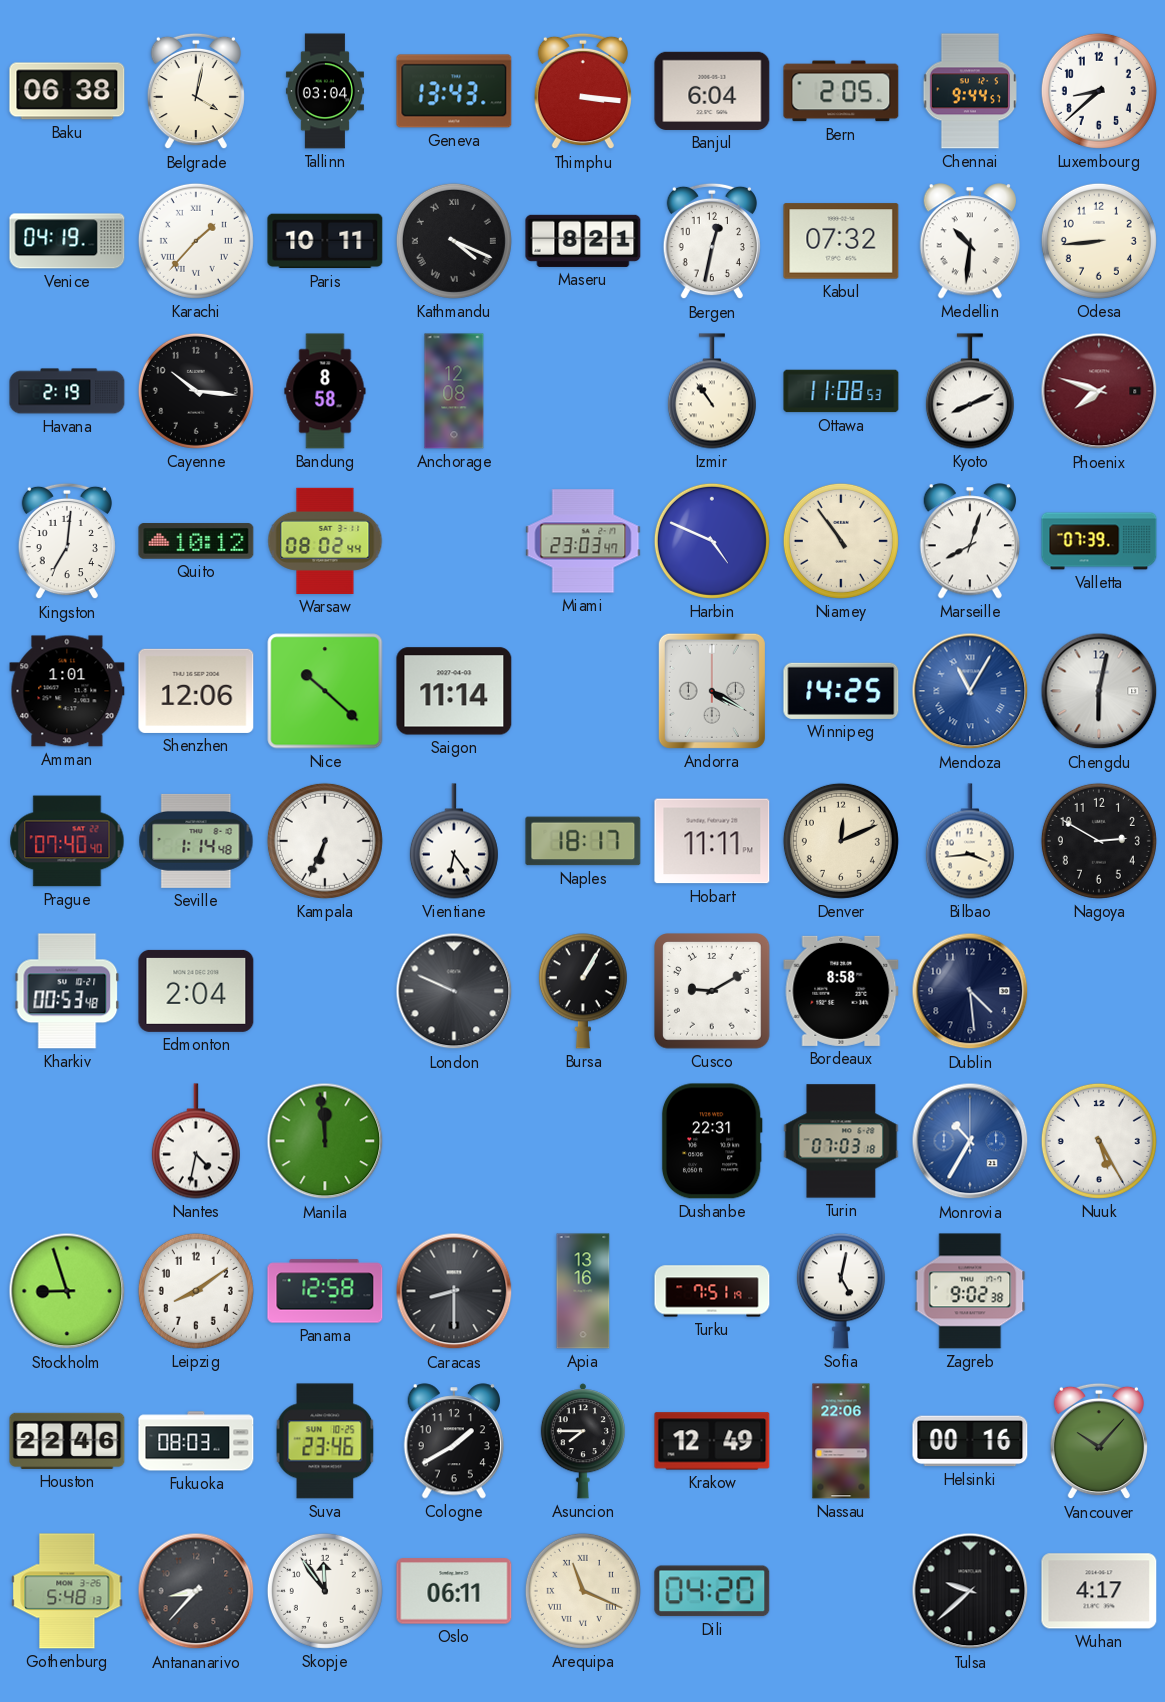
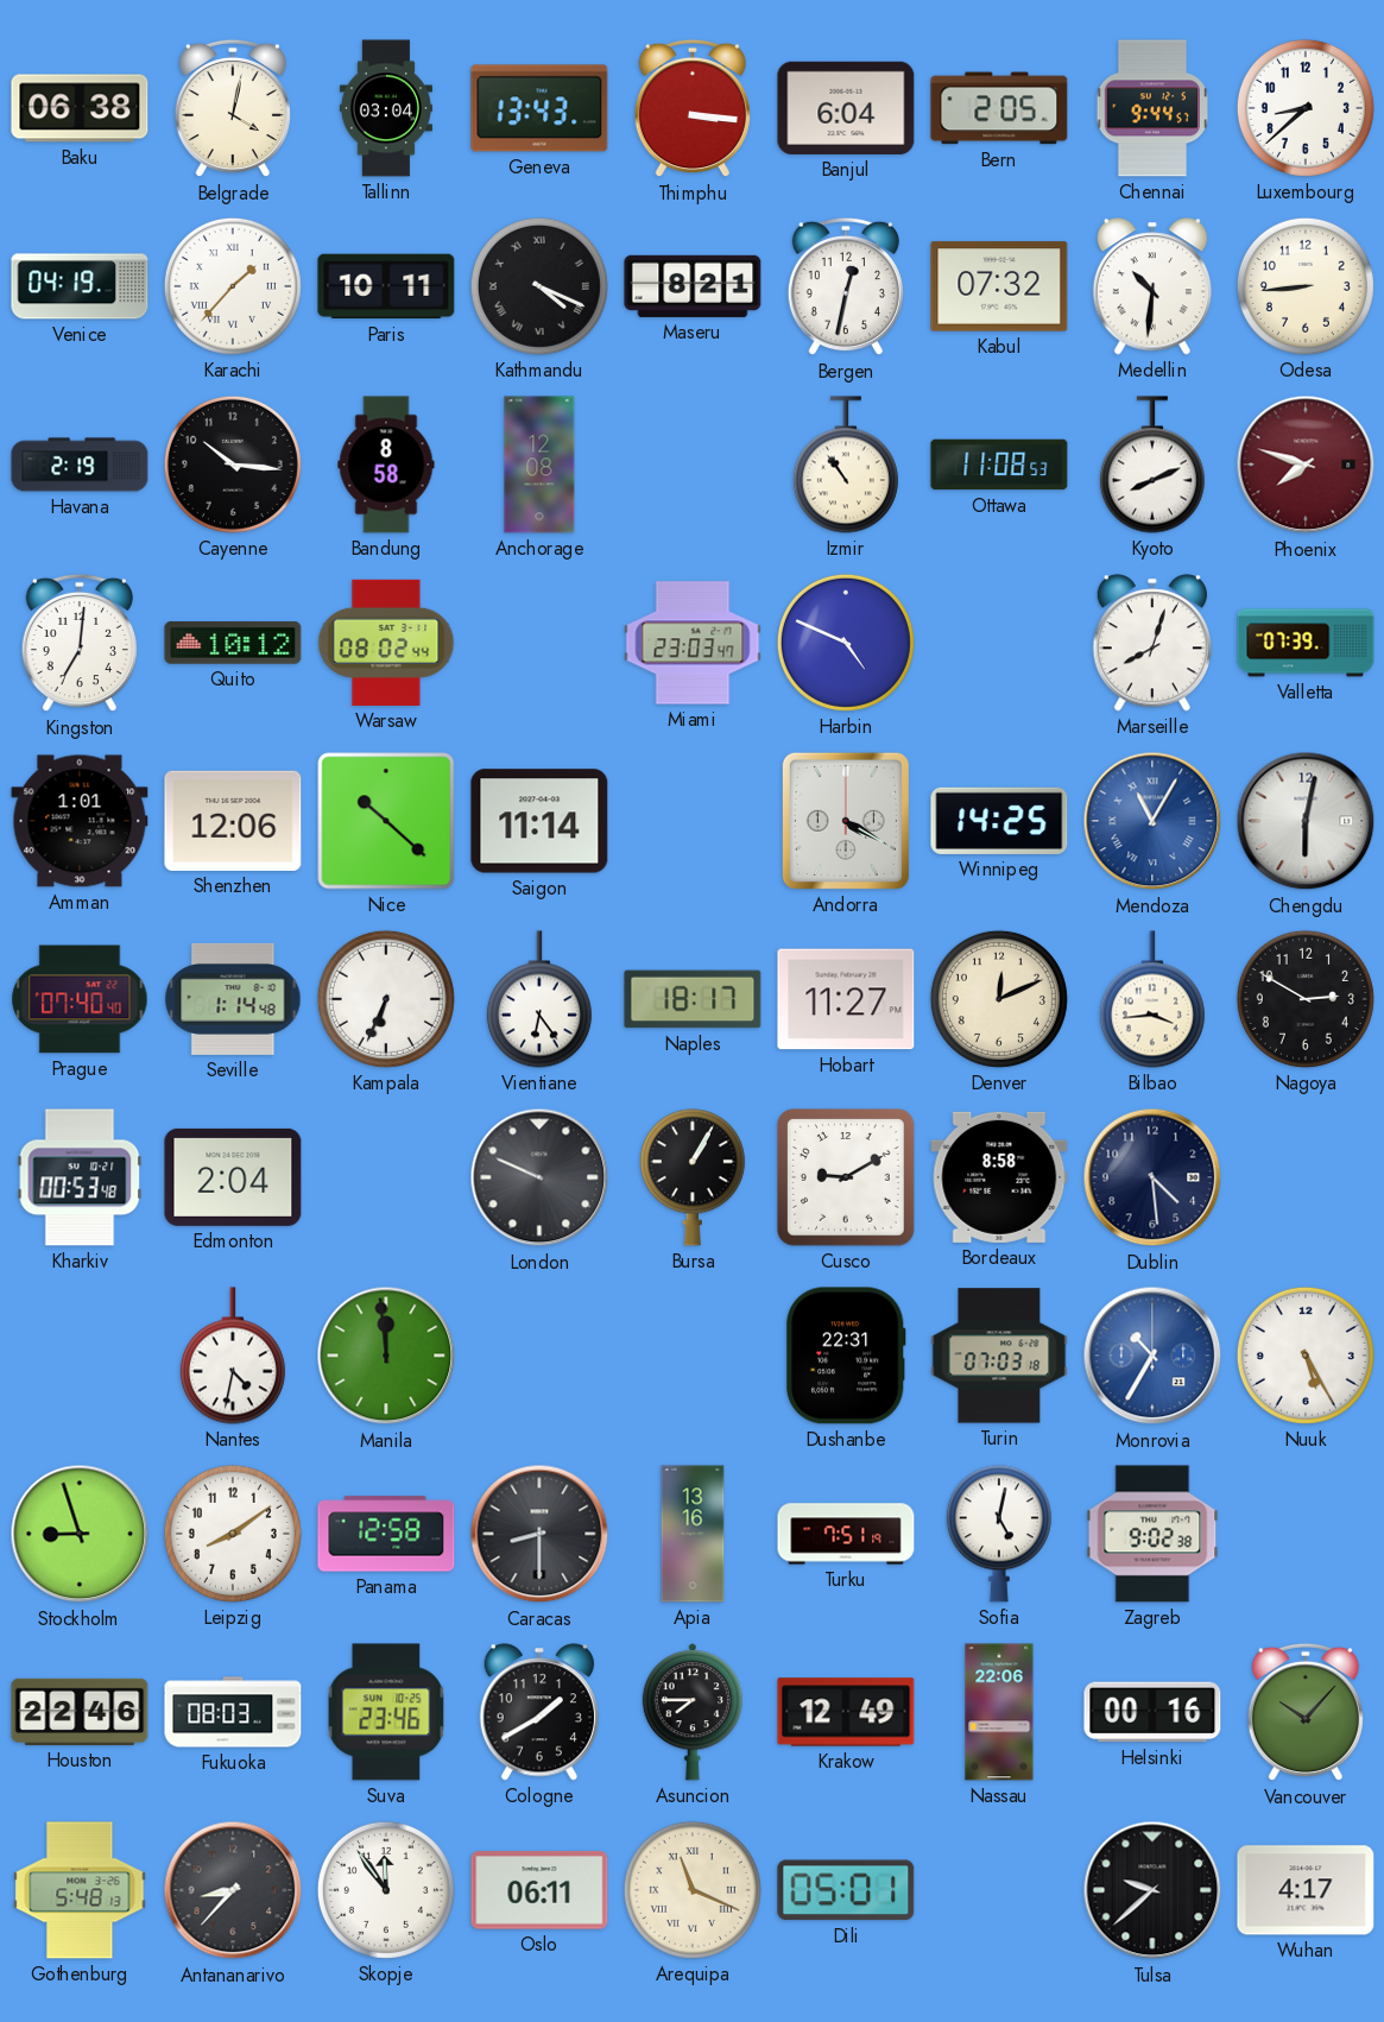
Niamey: 10:54 -> none (841, 541)
Hobart: 11:11 -> 11:27 (846, 999)
Dili: 04:20 -> 05:01 (846, 1890)
